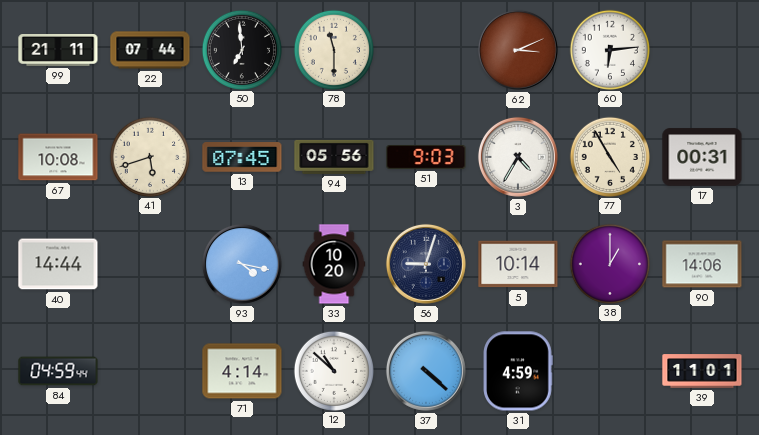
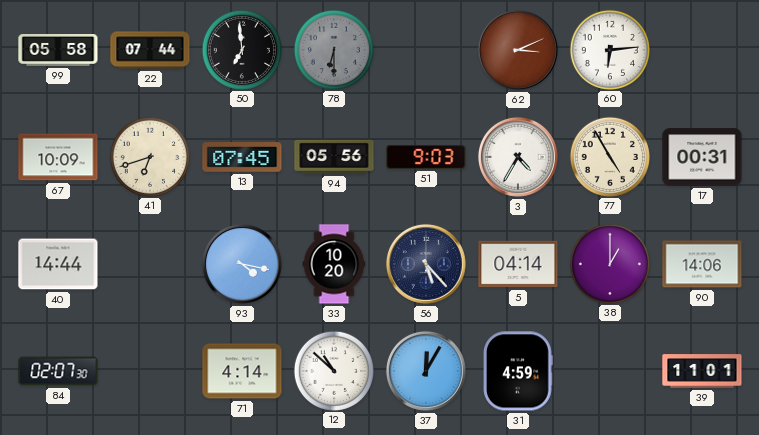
99: 21:11 -> 05:58 (58, 51)
78: 11:30 -> 6:30 (333, 49)
78 dial: cream -> grey (333, 49)
67: 10:08 -> 10:09 (58, 157)
41: 5:42 -> 6:42 (149, 156)
56: 9:03 -> 5:23 (426, 264)
5: 10:14 -> 04:14 (518, 264)
84: 04:59 -> 02:07 (58, 371)
37: 4:22 -> 12:05 (426, 371)
